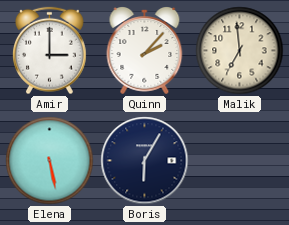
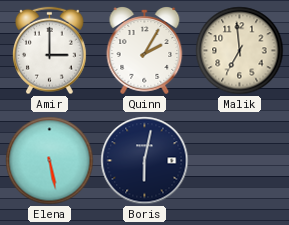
Quinn: 2:07 -> 2:05 (145, 51)
Boris: 6:05 -> 6:02 (145, 161)
